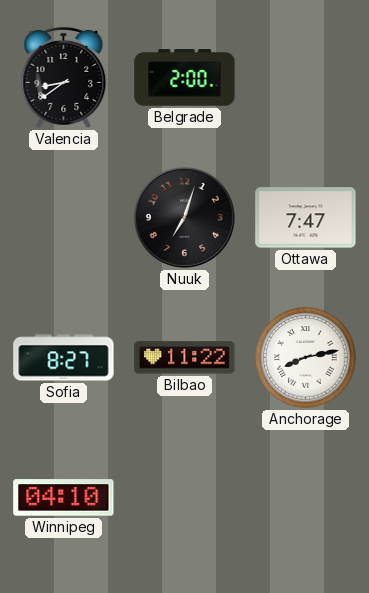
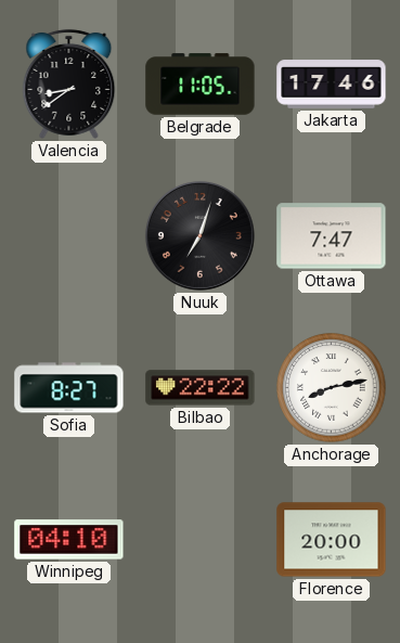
Belgrade: 2:00 -> 11:05 (201, 85)
Jakarta: none -> 17:46 (332, 85)
Bilbao: 11:22 -> 22:22 (201, 388)
Florence: none -> 20:00 (332, 540)
